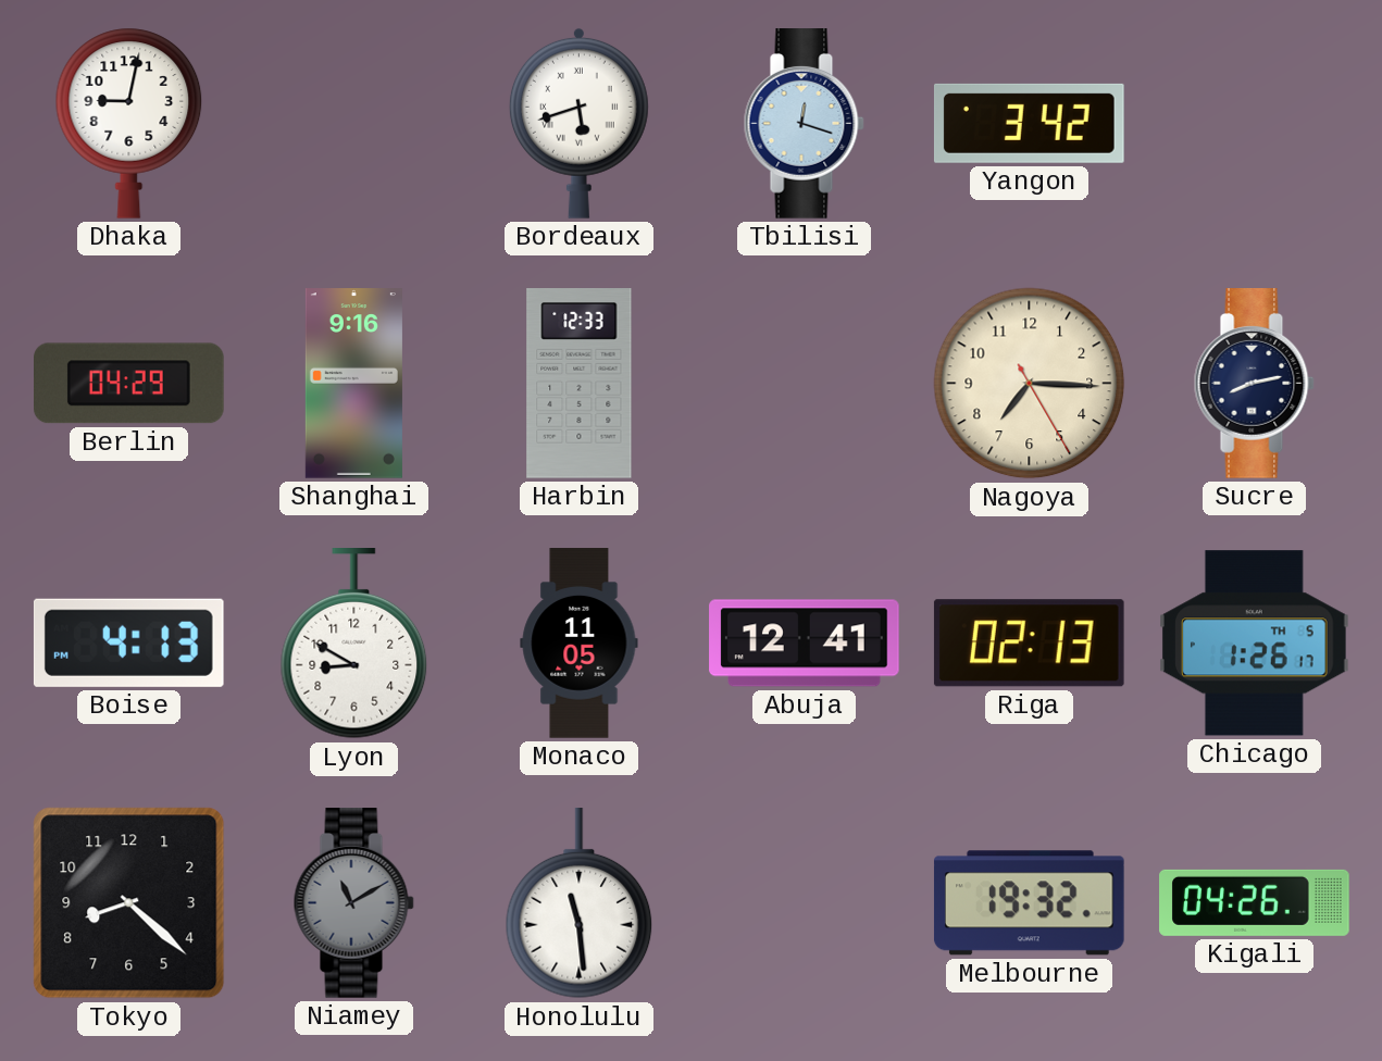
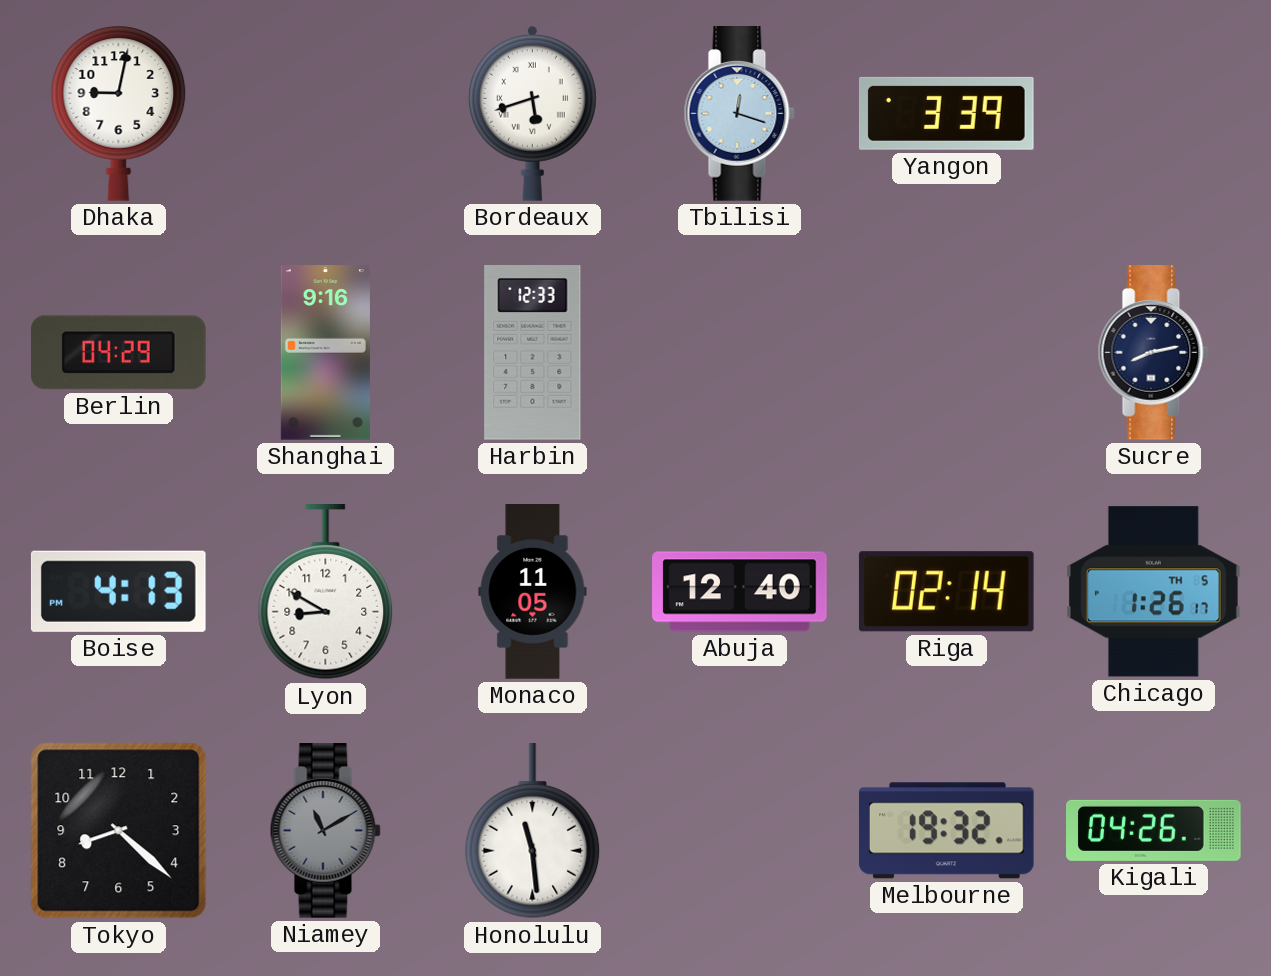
Yangon: 3:42 -> 3:39 (947, 113)
Nagoya: 7:15 -> none (1030, 384)
Abuja: 12:41 -> 12:40 (740, 592)
Riga: 02:13 -> 02:14 (946, 592)
